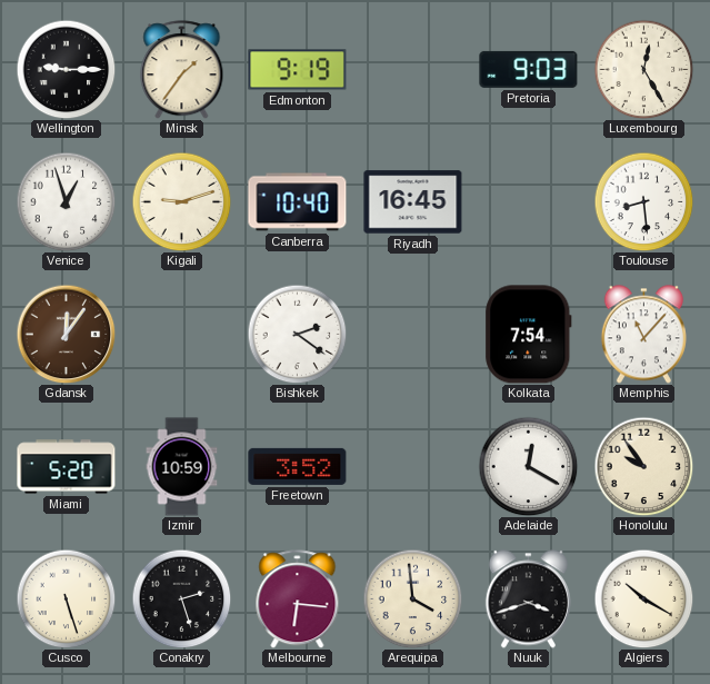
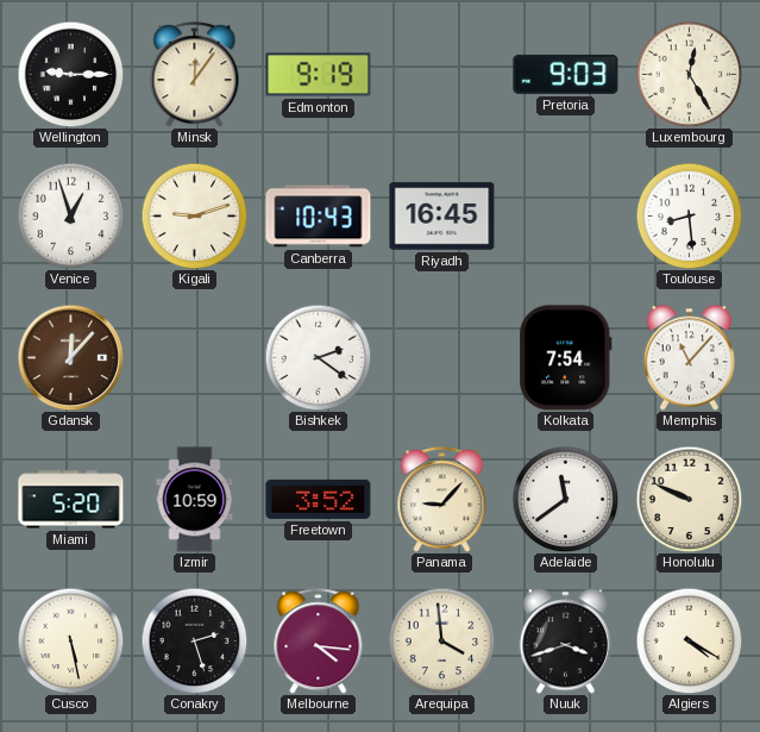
Minsk: 1:36 -> 12:06 (195, 75)
Canberra: 10:40 -> 10:43 (319, 217)
Gdansk: 12:06 -> 12:07 (70, 357)
Panama: none -> 9:07 (442, 500)
Adelaide: 12:20 -> 11:39 (565, 499)
Honolulu: 9:54 -> 9:49 (689, 499)
Cusco: 5:27 -> 5:28 (70, 640)
Melbourne: 6:16 -> 4:16 (319, 642)
Algiers: 10:20 -> 4:20 (689, 640)
